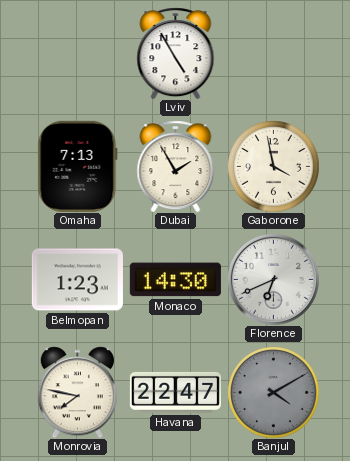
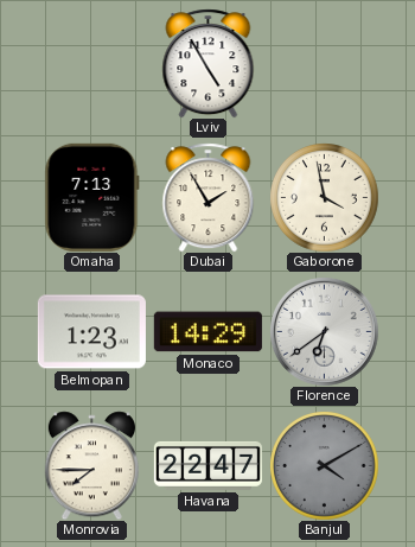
Monaco: 14:30 -> 14:29 (207, 332)
Florence: 6:41 -> 6:39 (325, 332)
Monrovia: 7:47 -> 7:45 (91, 465)
